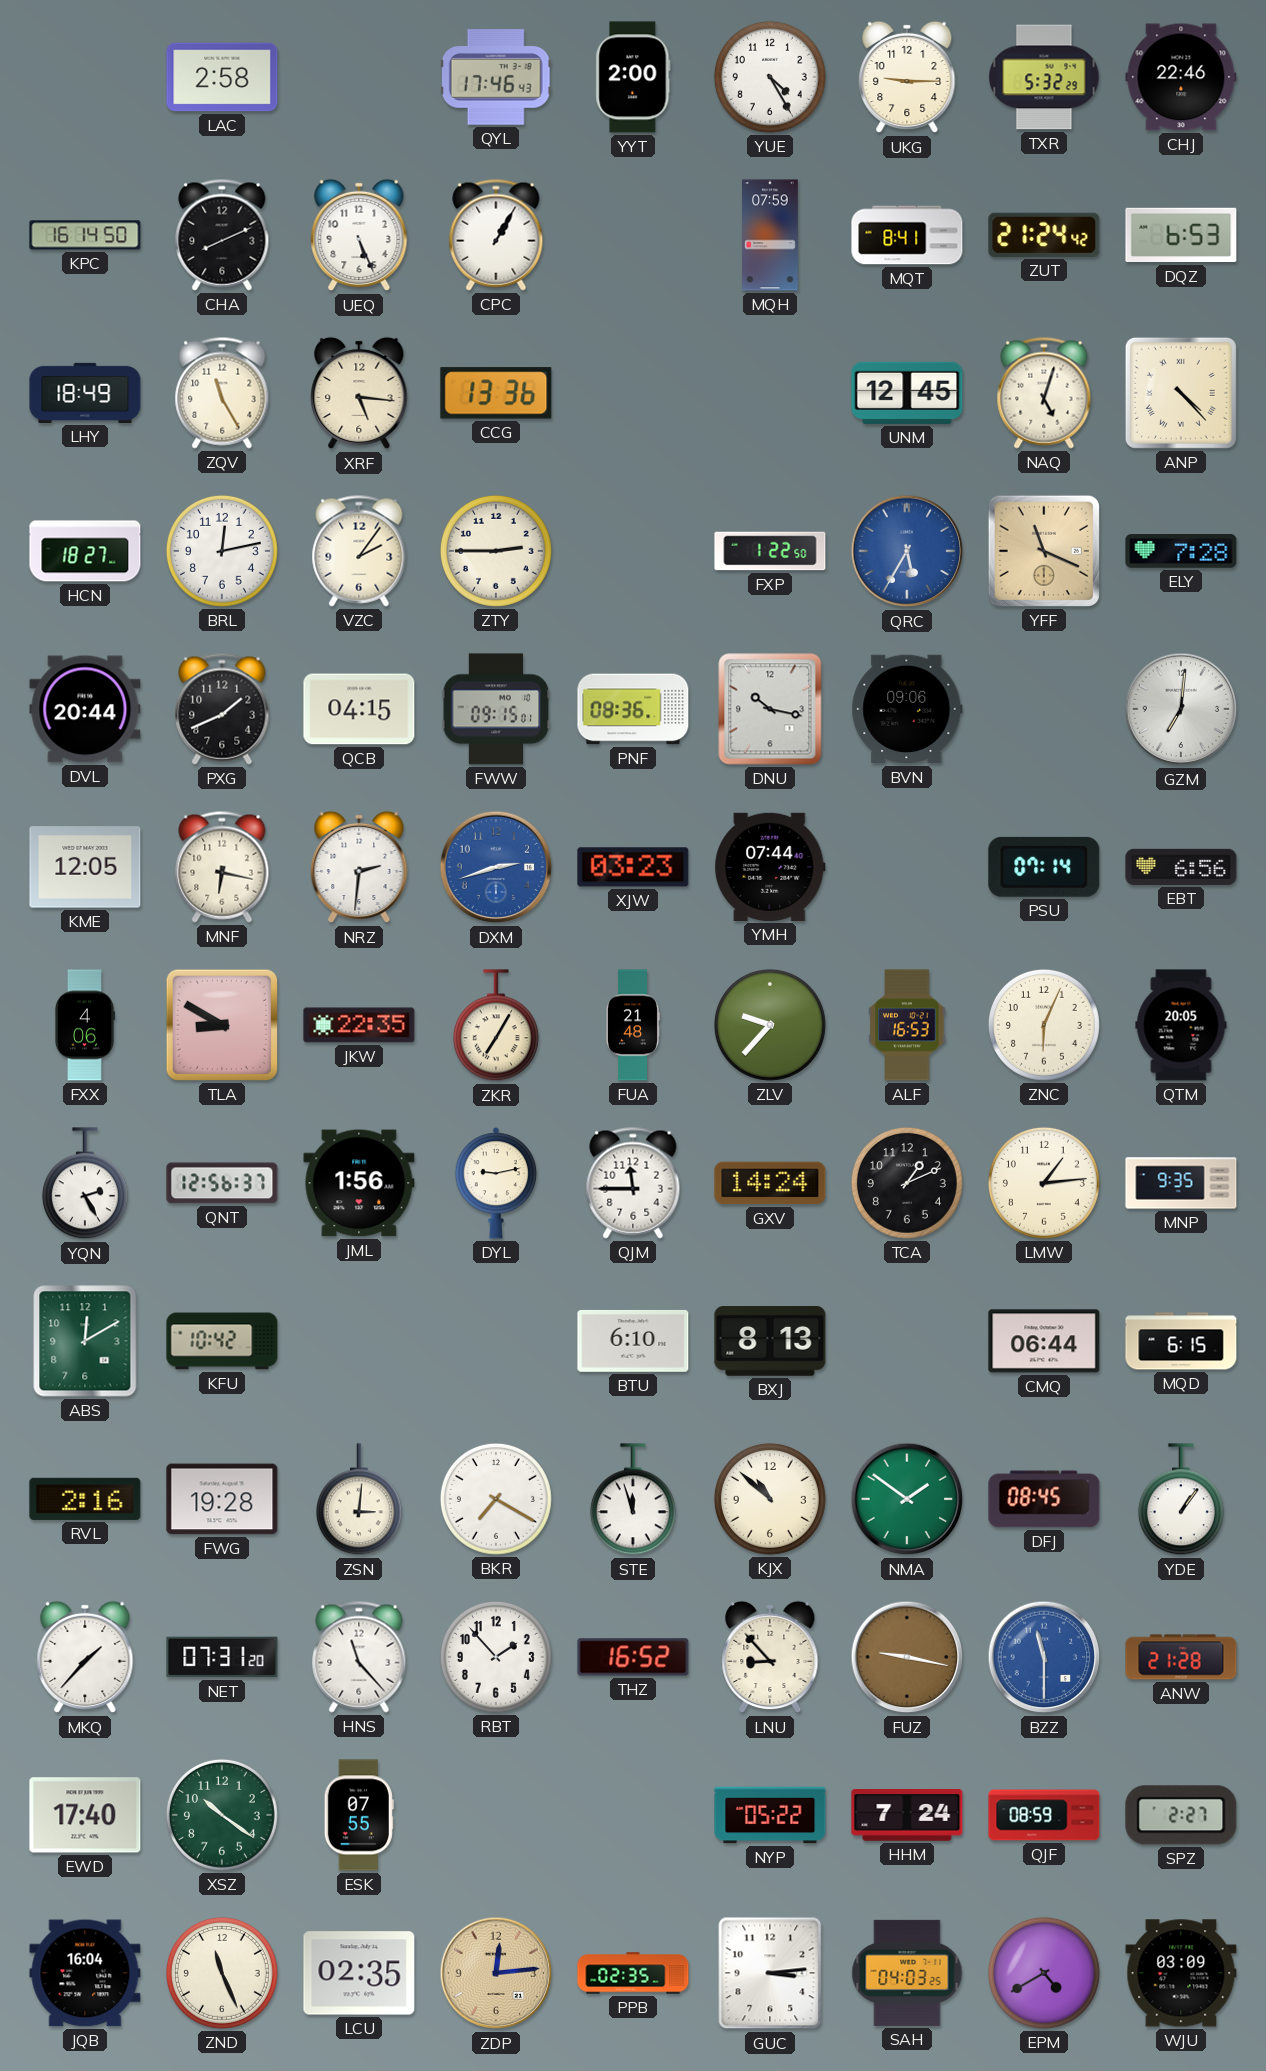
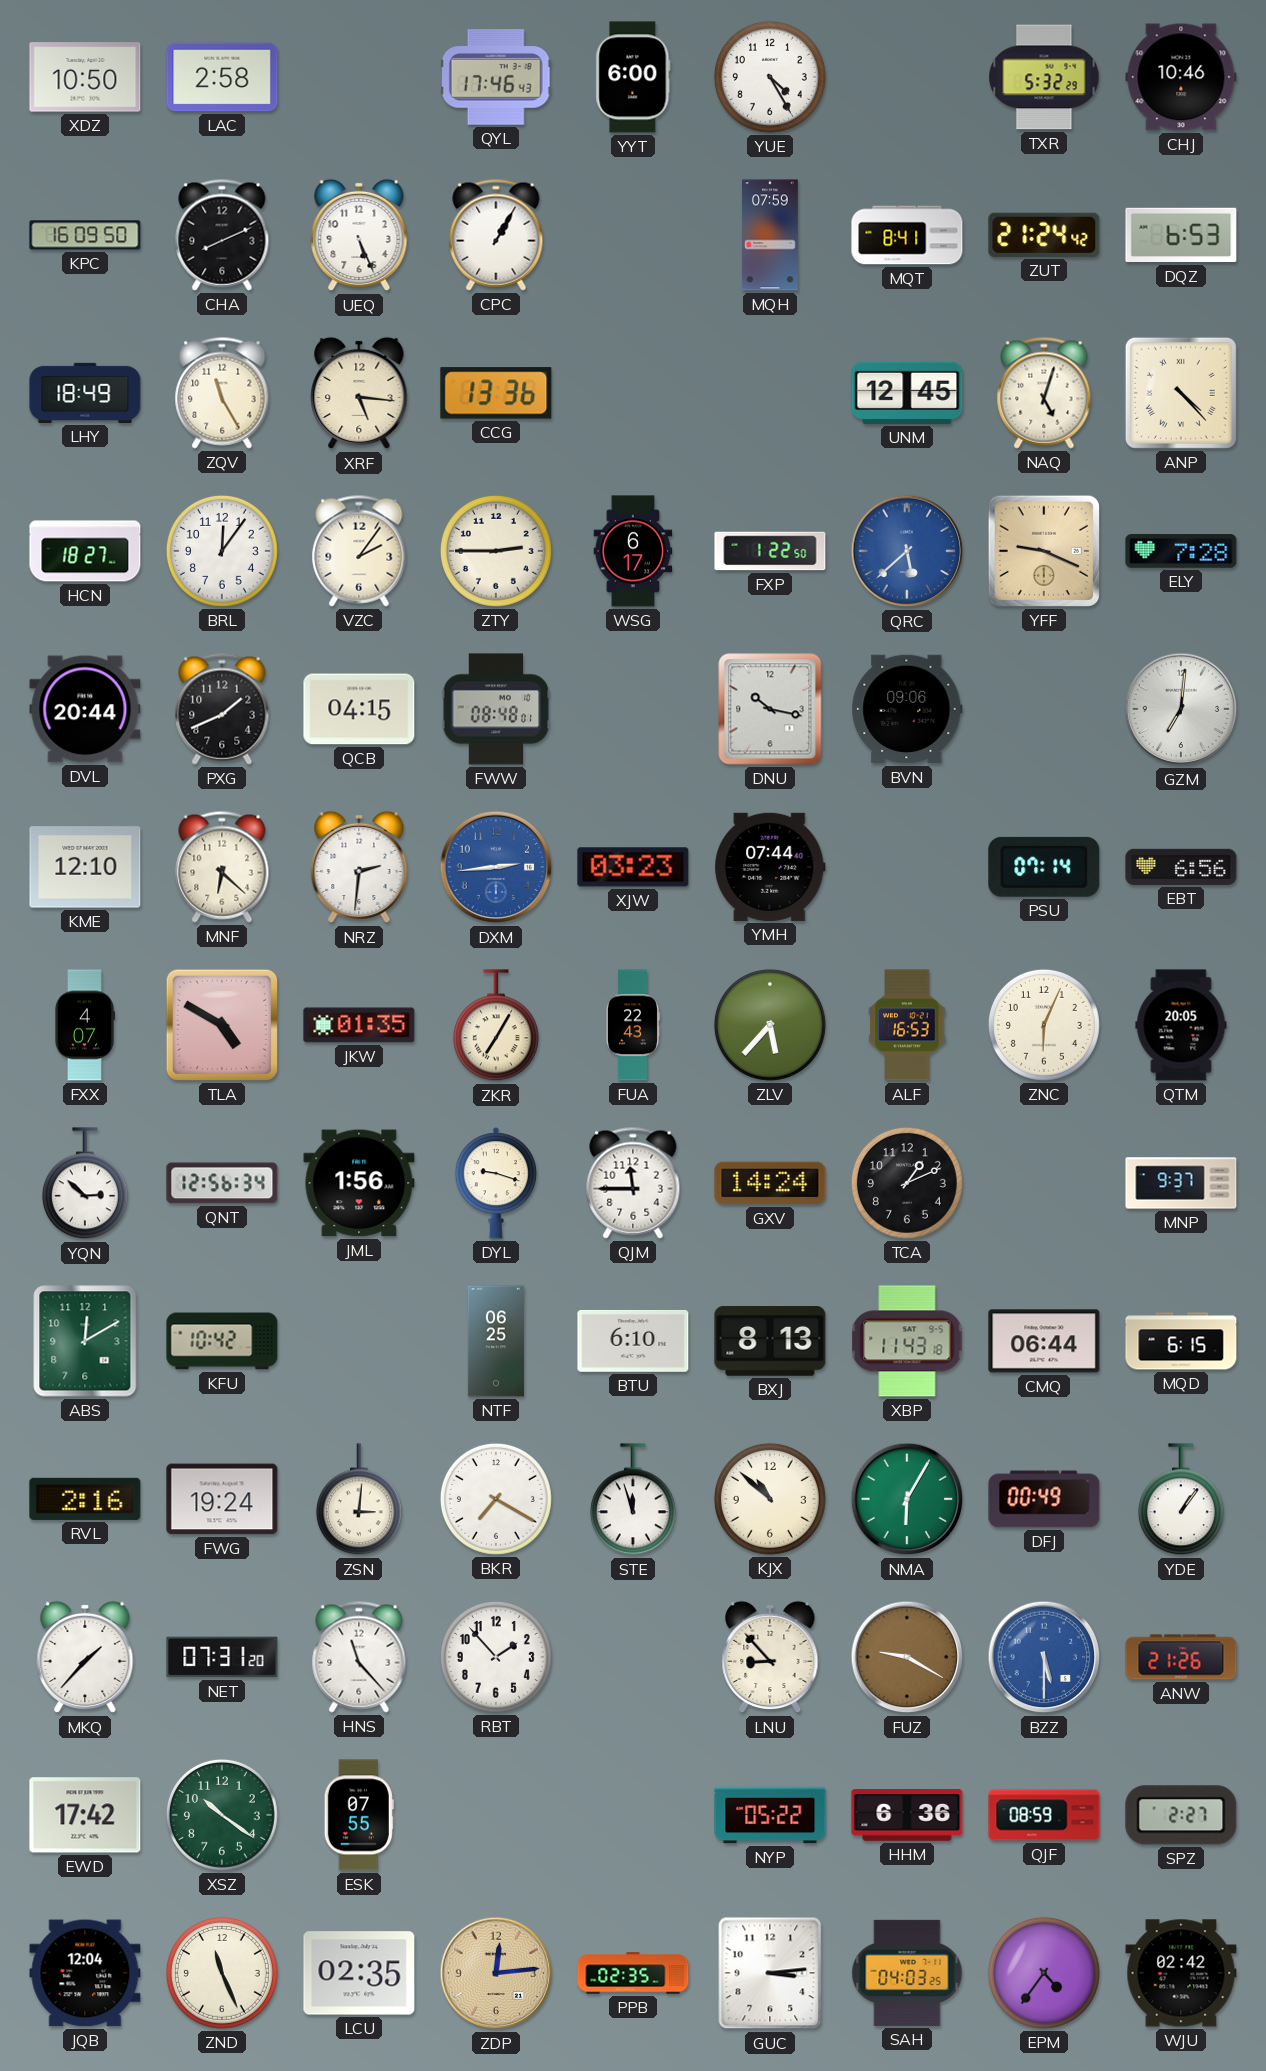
XDZ: none -> 10:50 (85, 77)
YYT: 2:00 -> 6:00 (633, 77)
UKG: 9:15 -> none (907, 77)
CHJ: 22:46 -> 10:46 (1181, 77)
KPC: 16:14 -> 16:09 (85, 235)
BRL: 12:13 -> 12:06 (222, 551)
WSG: none -> 6:17 (633, 551)
QRC: 5:35 -> 5:38 (907, 551)
YFF: 11:19 -> 9:19 (1044, 551)
FWW: 09:15 -> 08:48 (496, 709)
PNF: 08:36 -> none (633, 709)
KME: 12:05 -> 12:10 (85, 867)
MNF: 6:17 -> 6:22 (222, 867)
DXM: 2:42 -> 2:44 (496, 867)
FXX: 4:06 -> 4:07 (84, 1025)
TLA: 8:50 -> 4:50 (222, 1025)
JKW: 22:35 -> 01:35 (359, 1025)
FUA: 21:48 -> 22:43 (633, 1025)
ZLV: 9:37 -> 5:37 (770, 1025)
YQN: 2:25 -> 2:52 (85, 1184)
QNT: 12:56:37 -> 12:56:34 (222, 1183)
DYL: 9:13 -> 9:18 (495, 1183)
LMW: 1:14 -> none (1044, 1183)
MNP: 9:35 -> 9:37 (1181, 1183)
NTF: none -> 06:25 (496, 1341)
XBP: none -> 11:43 (907, 1341)
FWG: 19:28 -> 19:24 (222, 1499)
NMA: 1:51 -> 6:05 (907, 1499)
DFJ: 08:45 -> 00:49 (1044, 1499)
THZ: 16:52 -> none (633, 1657)
FUZ: 9:17 -> 9:20 (907, 1657)
BZZ: 11:30 -> 5:30 (1044, 1657)
ANW: 21:28 -> 21:26 (1181, 1657)
EWD: 17:40 -> 17:42 (85, 1815)
HHM: 7:24 -> 6:36 (907, 1815)
JQB: 16:04 -> 12:04 (85, 1973)
EPM: 4:40 -> 4:36 (1044, 1973)
WJU: 03:09 -> 02:42 (1181, 1973)
